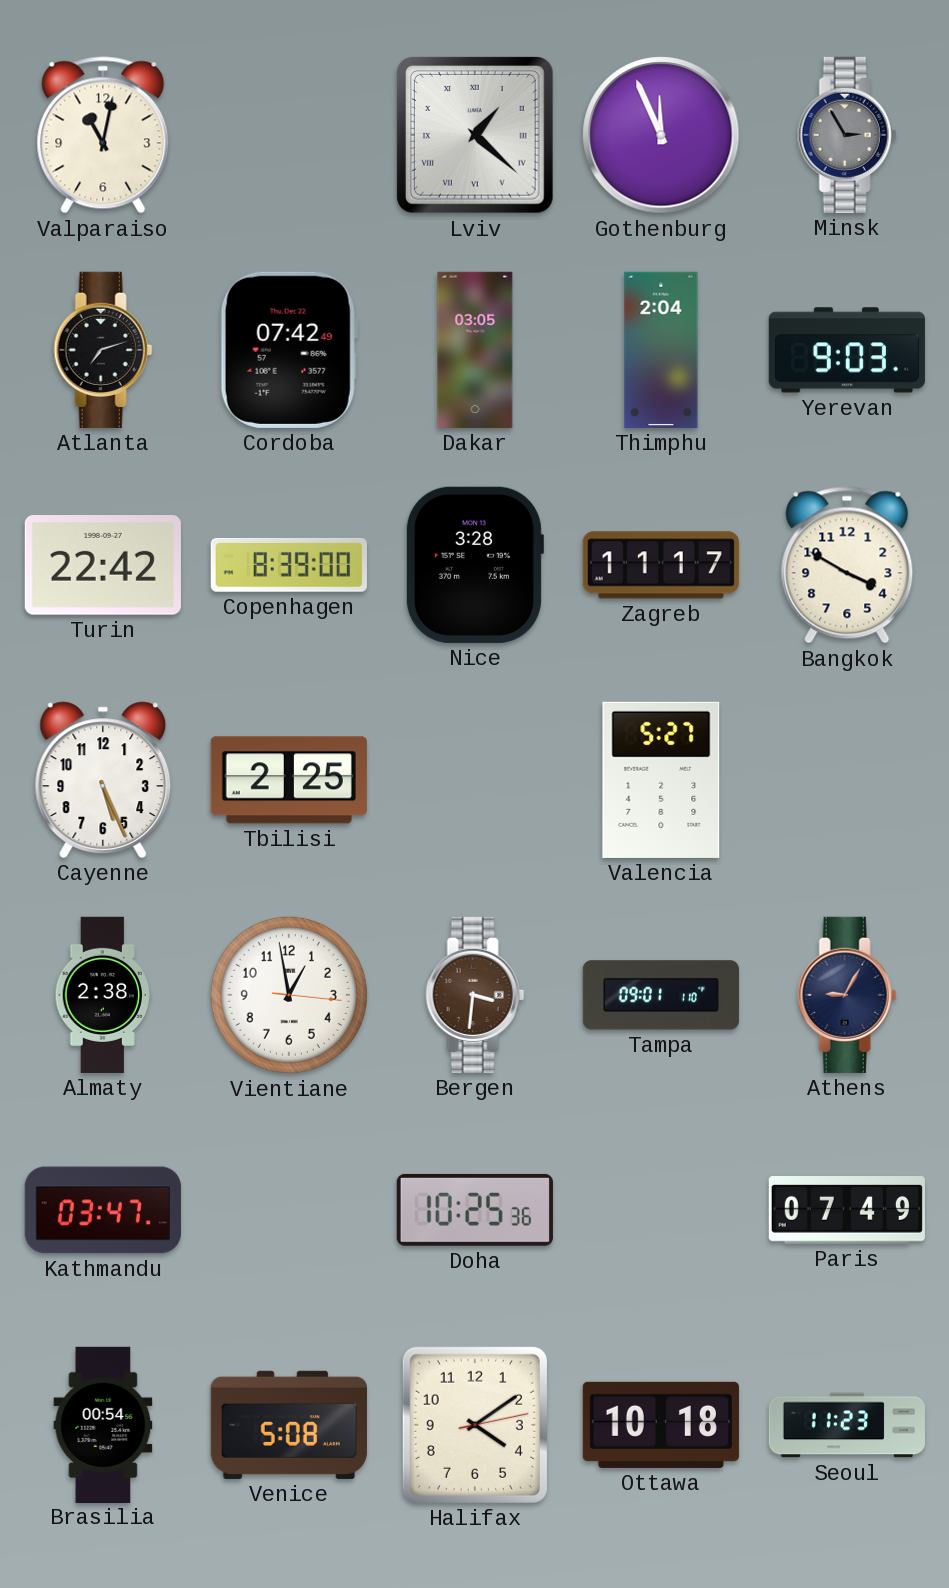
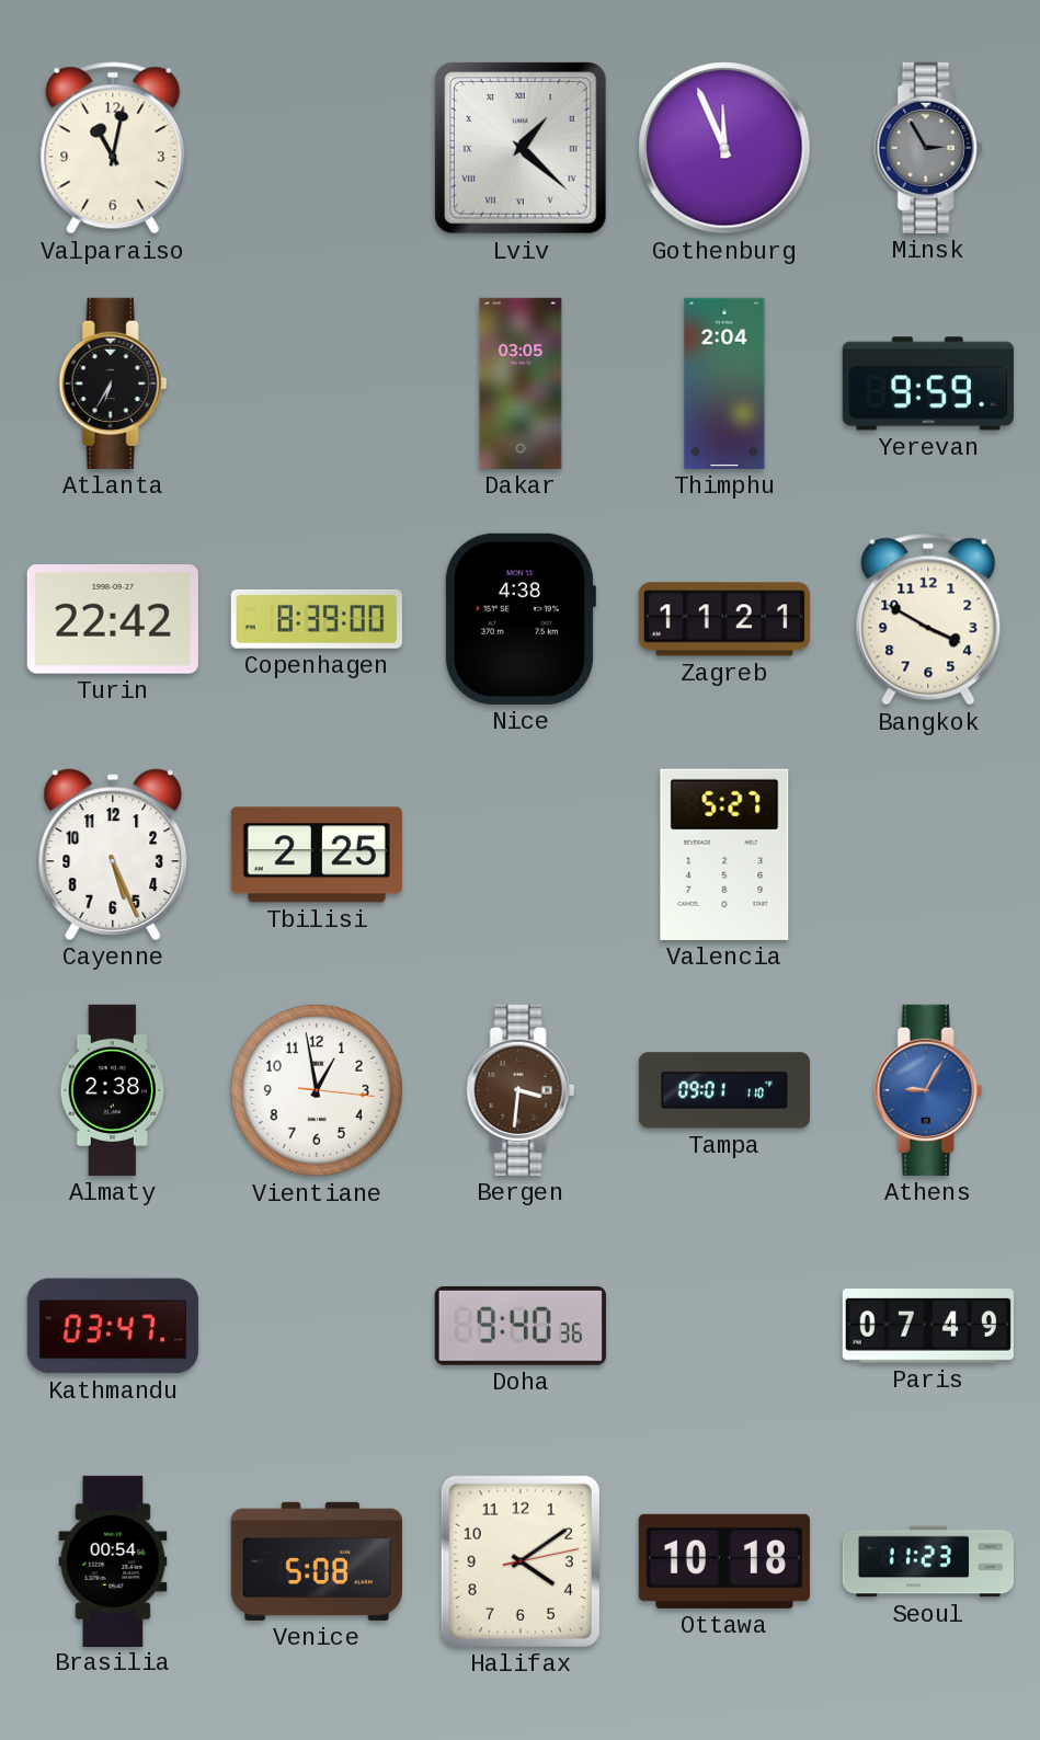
Atlanta: 7:12 -> 6:35 (113, 384)
Cordoba: 07:42 -> none (289, 350)
Yerevan: 9:03 -> 9:59 (928, 384)
Nice: 3:28 -> 4:38 (519, 619)
Zagreb: 11:17 -> 11:21 (724, 619)
Athens dial: navy -> blue (928, 1090)
Doha: 10:25 -> 9:40 (521, 1326)
